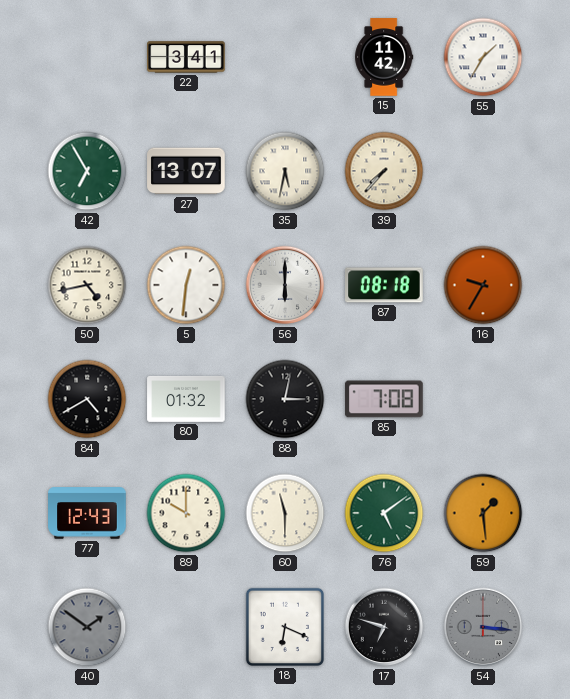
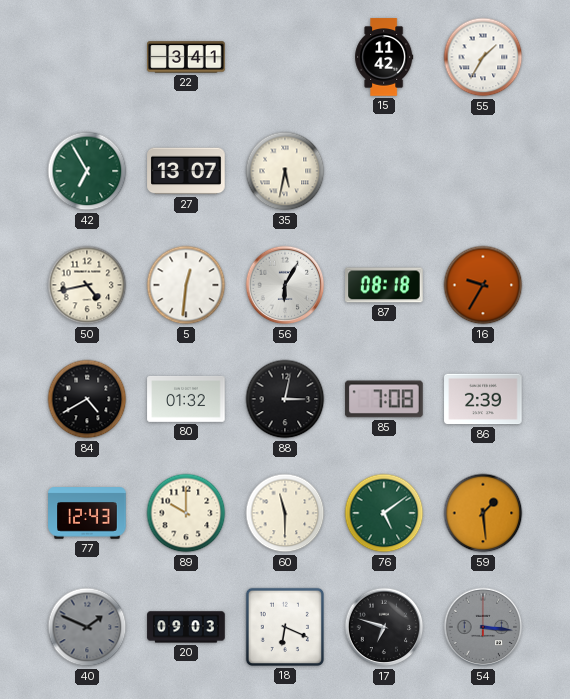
39: 7:37 -> none (384, 171)
56: 6:00 -> 6:05 (285, 285)
86: none -> 2:39 (483, 399)
40: 1:51 -> 1:49 (87, 627)
20: none -> 09:03 (186, 627)
